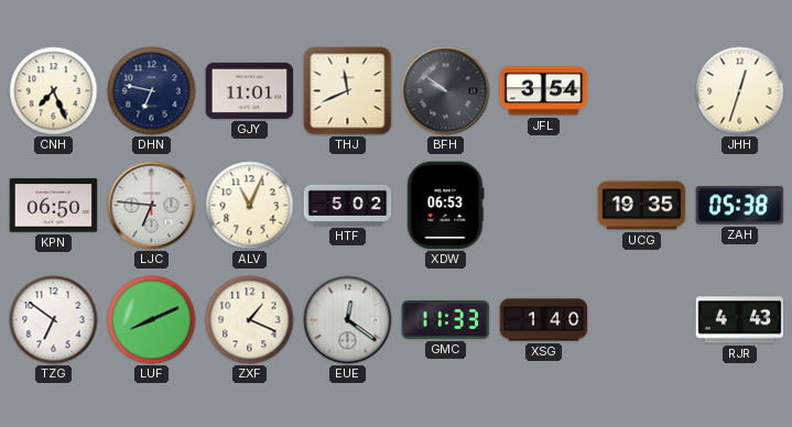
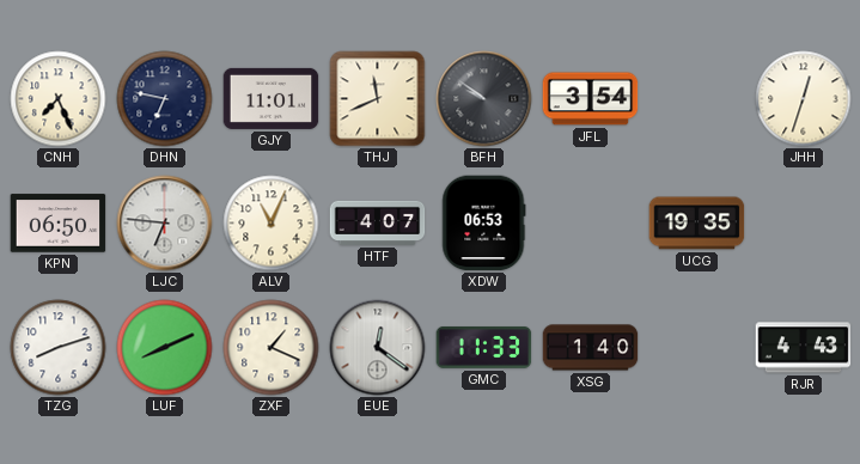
HTF: 5:02 -> 4:07 (378, 222)
ZAH: 05:38 -> none (740, 206)
TZG: 6:51 -> 8:12 (59, 348)
